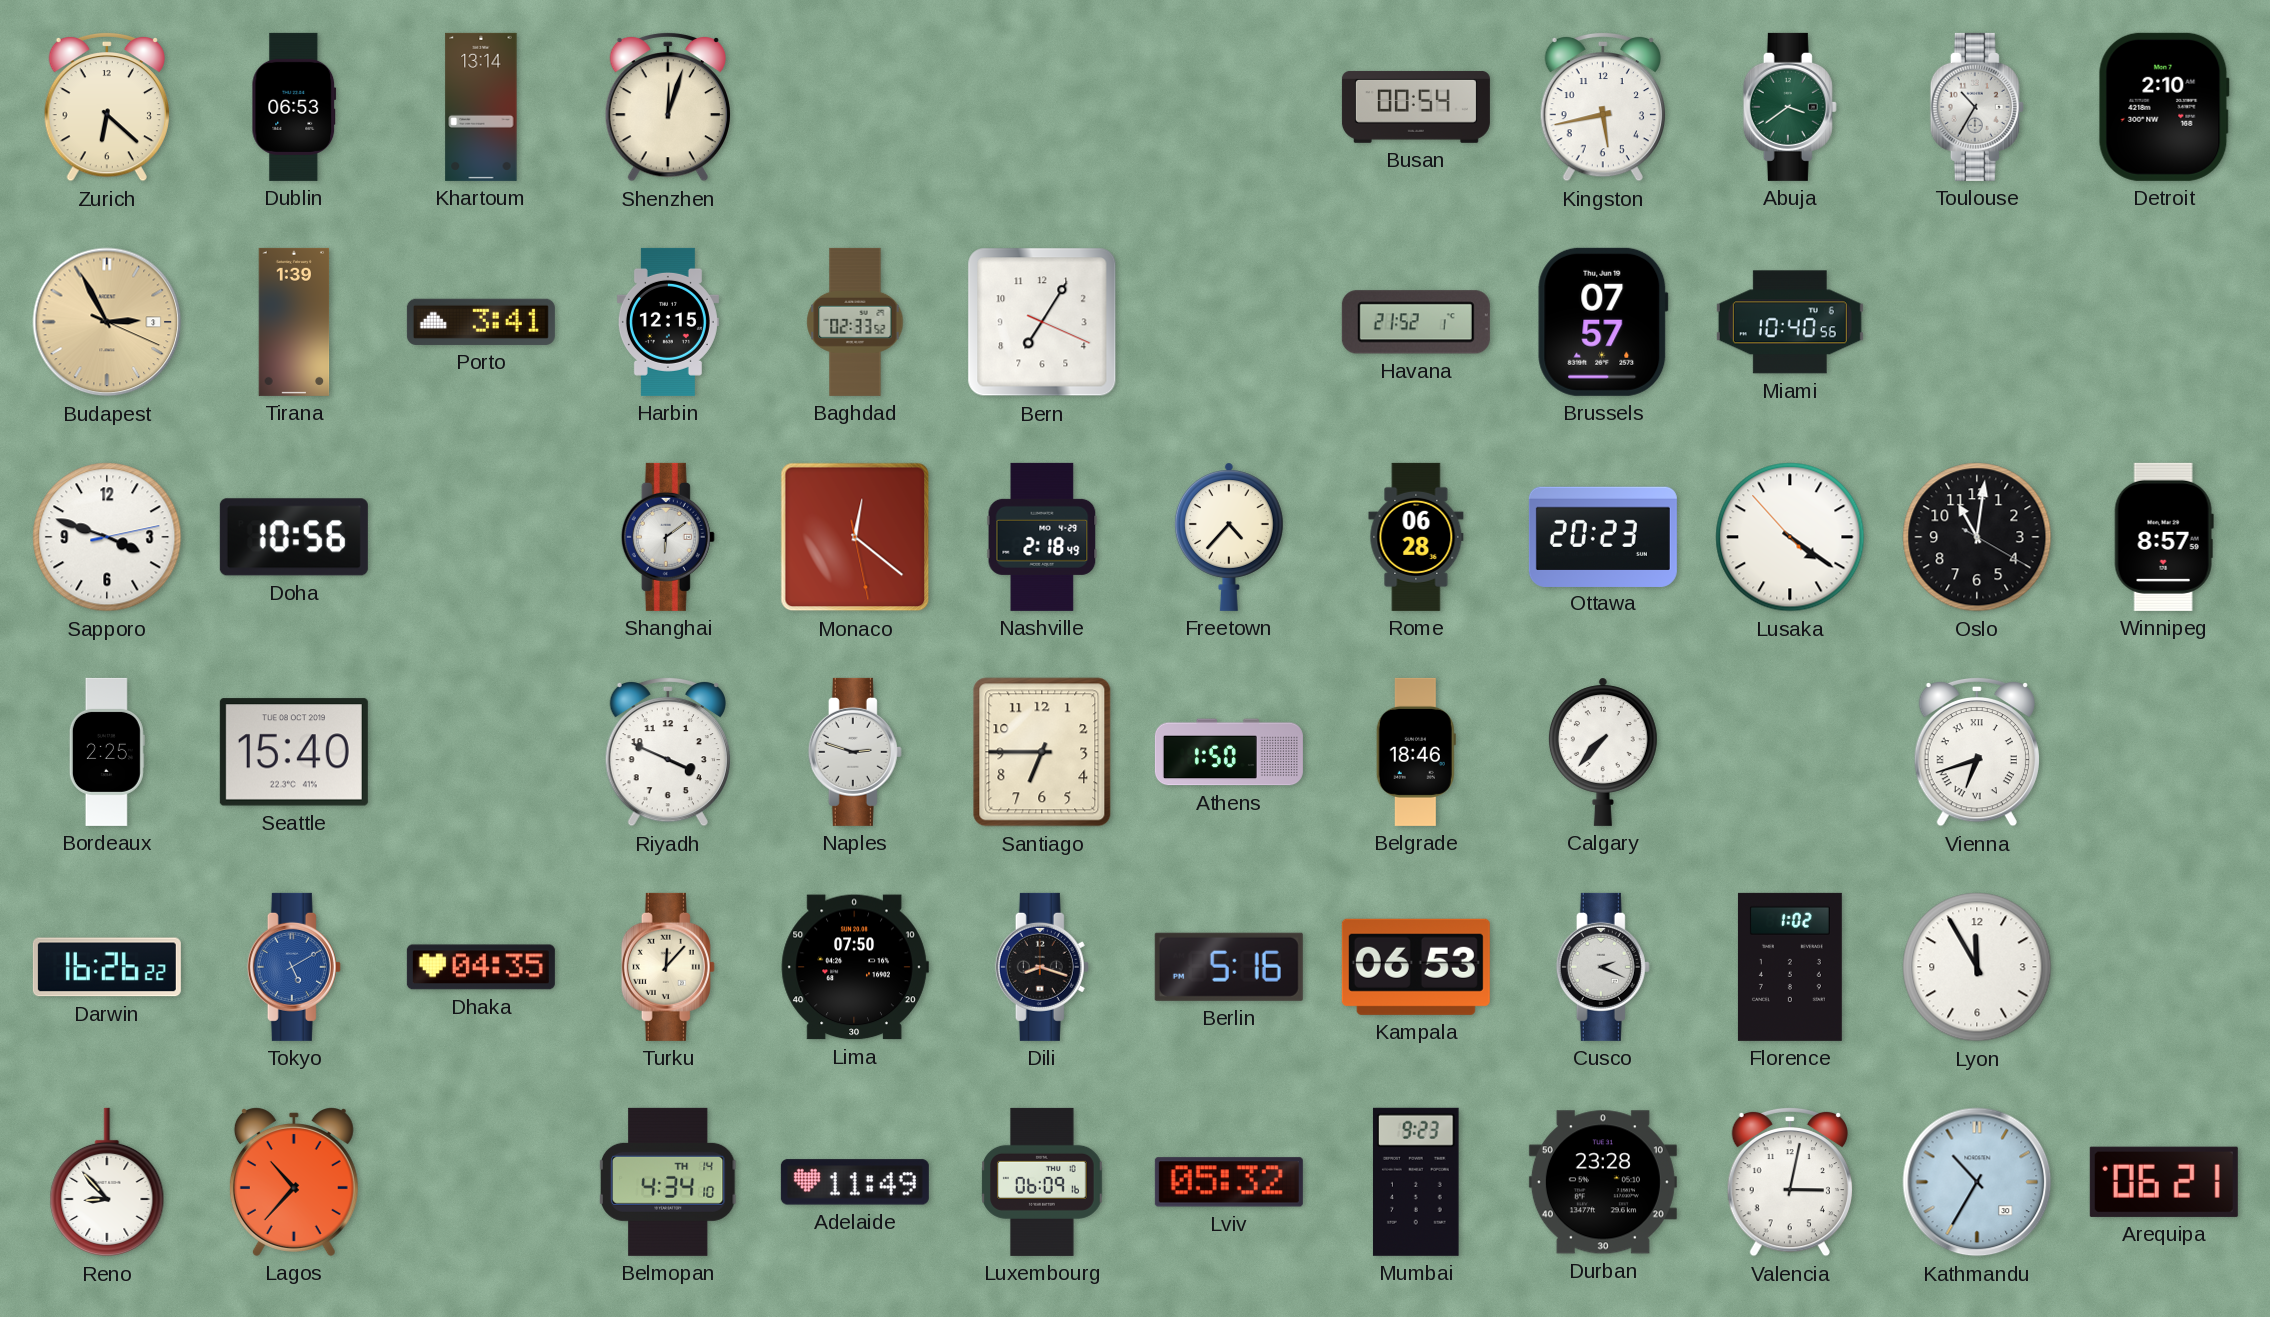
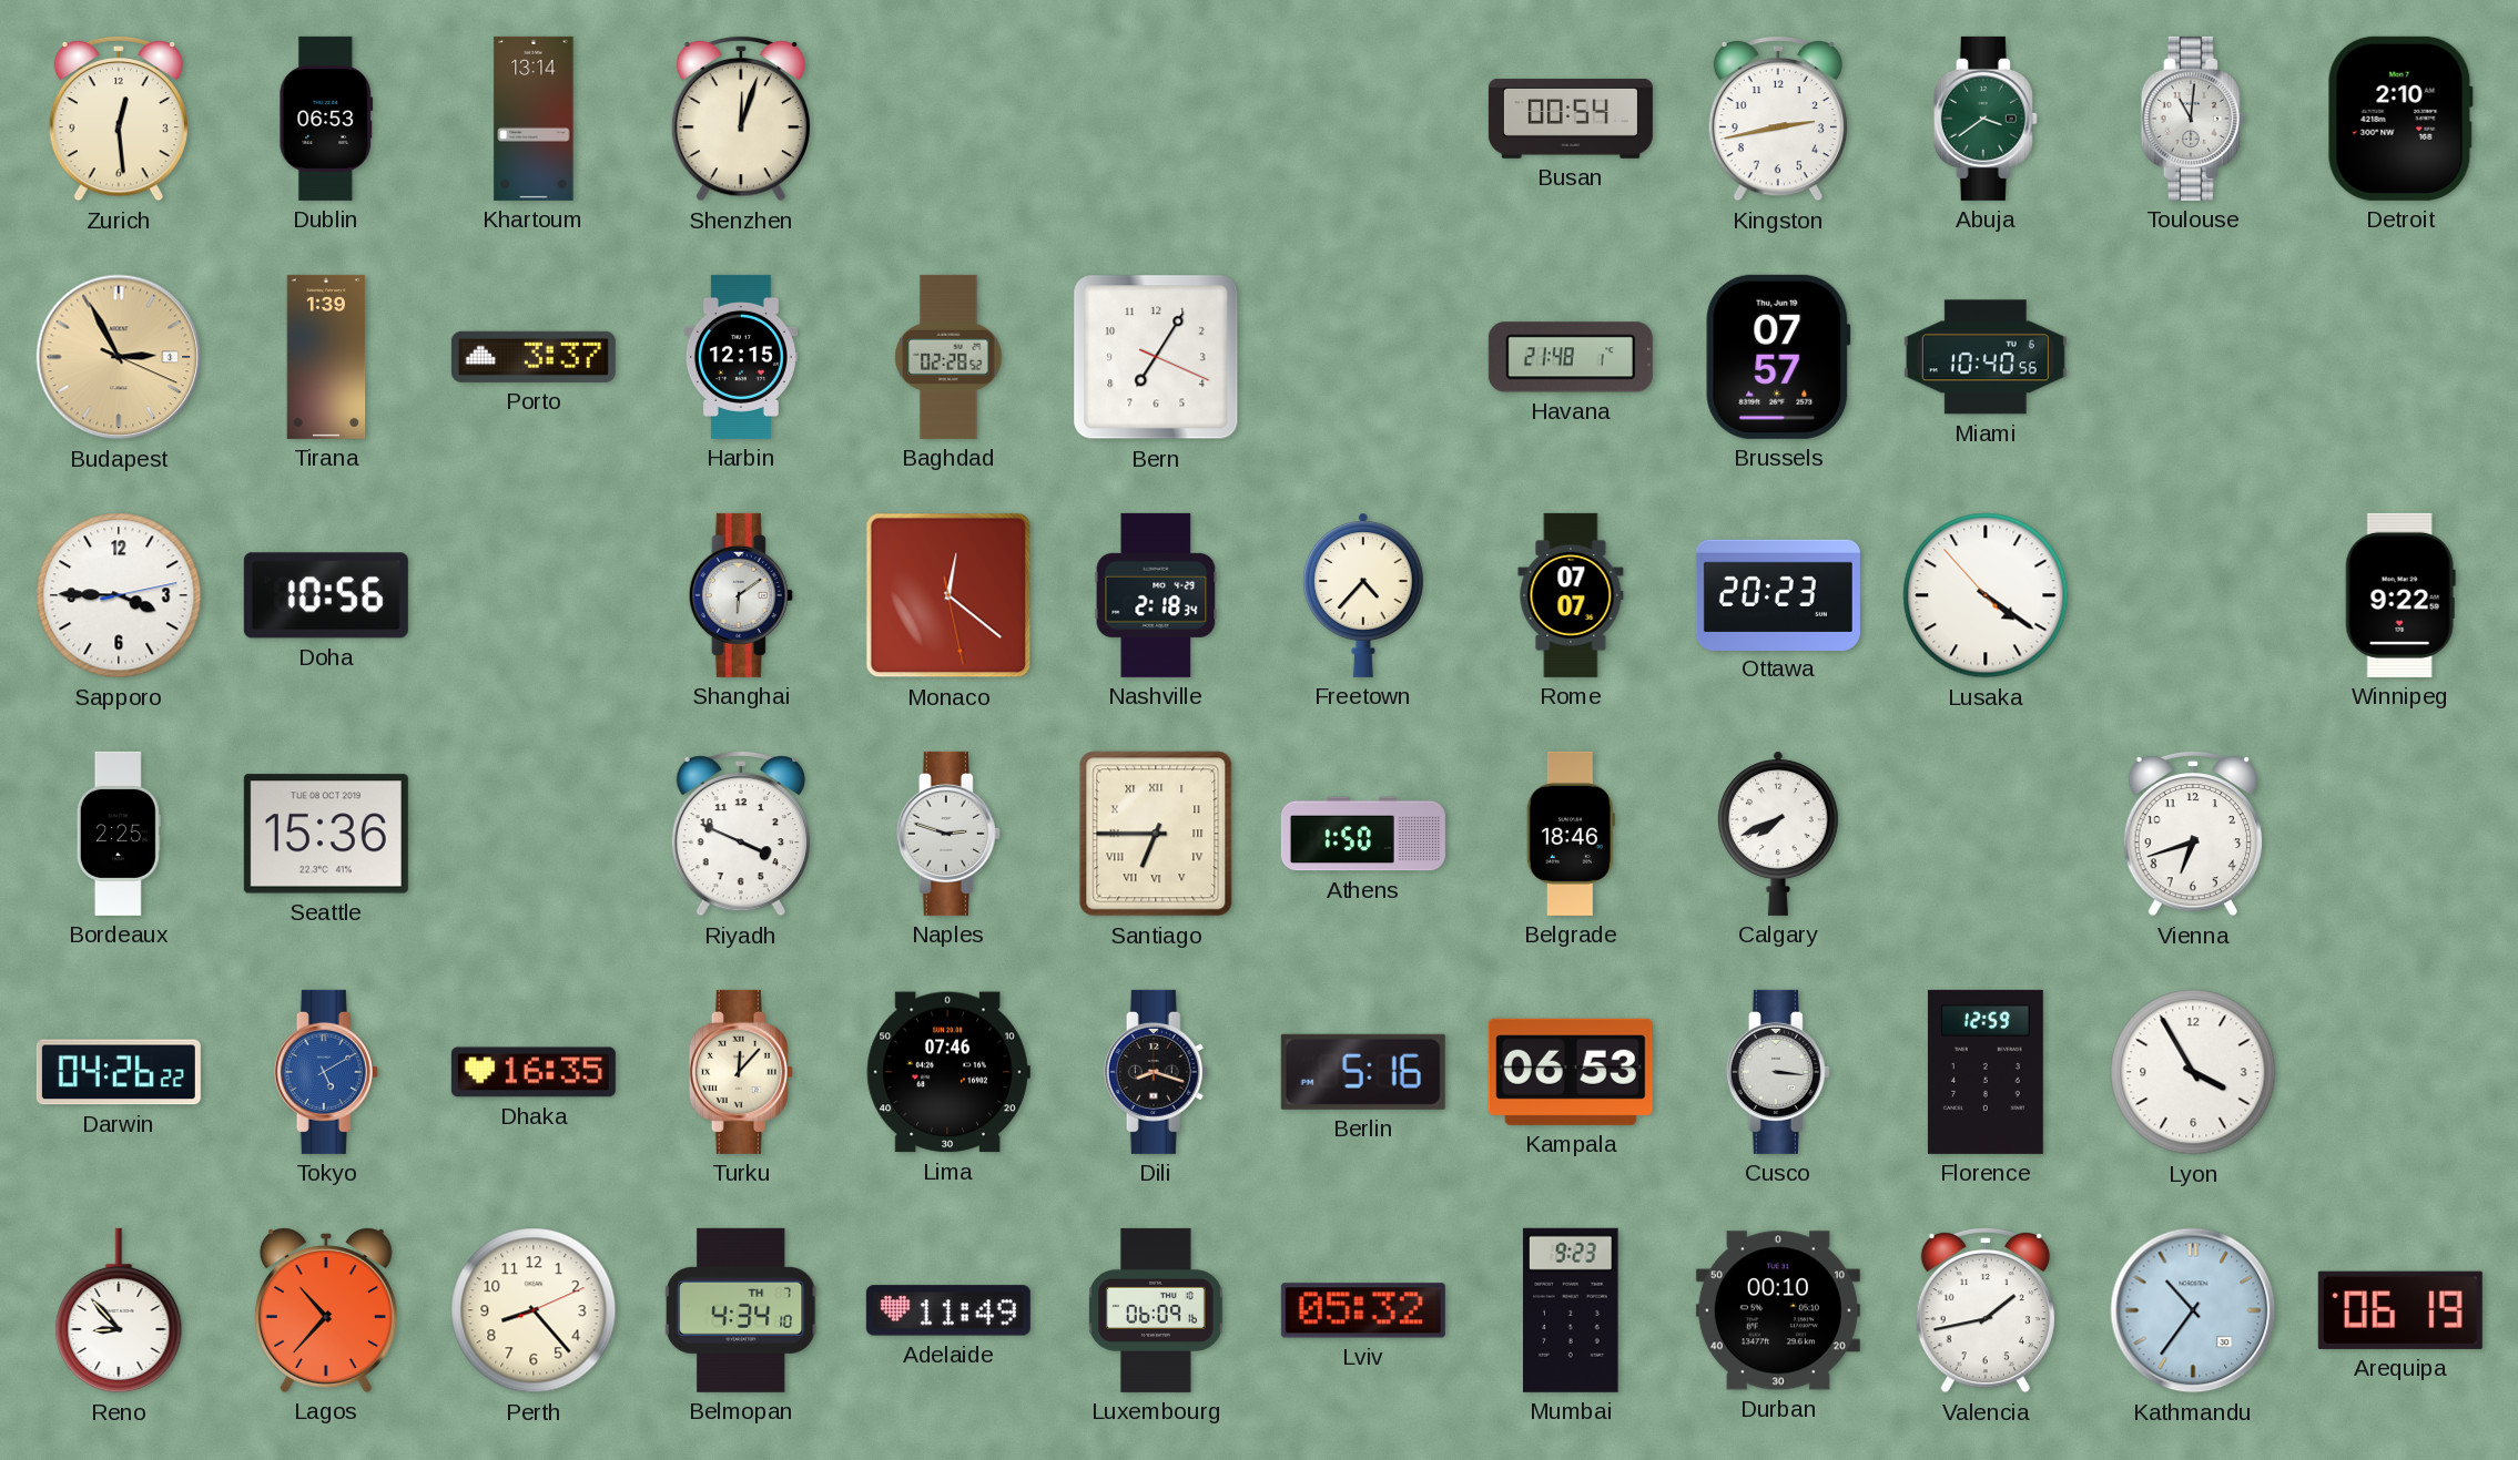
Zurich: 6:22 -> 12:29 (119, 119)
Kingston: 5:43 -> 2:43 (1778, 119)
Toulouse: 10:35 -> 11:01 (2193, 119)
Porto: 3:41 -> 3:37 (534, 357)
Baghdad: 02:33 -> 02:28 (948, 357)
Havana: 21:52 -> 21:48 (1571, 357)
Sapporo: 3:48 -> 3:45 (119, 595)
Nashville: 2:18:49 -> 2:18:34 (1156, 595)
Rome: 06:28 -> 07:07 (1571, 595)
Oslo: 11:01 -> none (1977, 537)
Winnipeg: 8:57 -> 9:22 (2400, 595)
Seattle: 15:40 -> 15:36 (326, 834)
Santiago numerals: Arabic -> Roman (1156, 834)
Calgary: 7:37 -> 7:41 (1778, 834)
Vienna numerals: Roman -> Arabic (2193, 834)
Darwin: 16:26 -> 04:26 (119, 1072)
Dhaka: 04:35 -> 16:35 (534, 1072)
Lima: 07:50 -> 07:46 (948, 1072)
Cusco: 2:19 -> 3:16 (1778, 1072)
Florence: 1:02 -> 12:59 (1986, 1072)
Lyon: 11:55 -> 3:55 (2193, 1072)
Perth: none -> 8:23 (534, 1310)
Belmopan date: TH 14 -> TH 7 (741, 1310)
Durban: 23:28 -> 00:10 (1778, 1310)
Valencia: 3:02 -> 1:43 (1986, 1310)
Kathmandu: 10:35 -> 10:36 (2193, 1310)
Arequipa: 06:21 -> 06:19 (2400, 1310)
